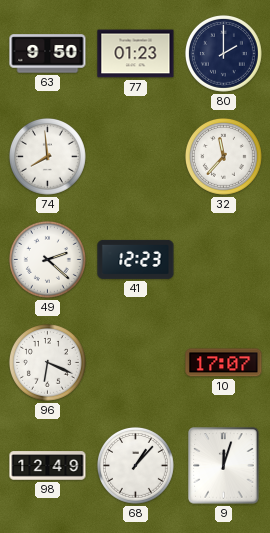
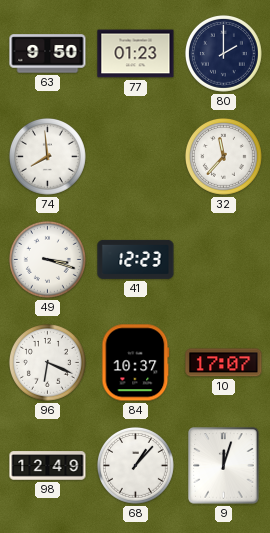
49: 2:22 -> 3:18 (47, 259)
84: none -> 10:37 (136, 363)
